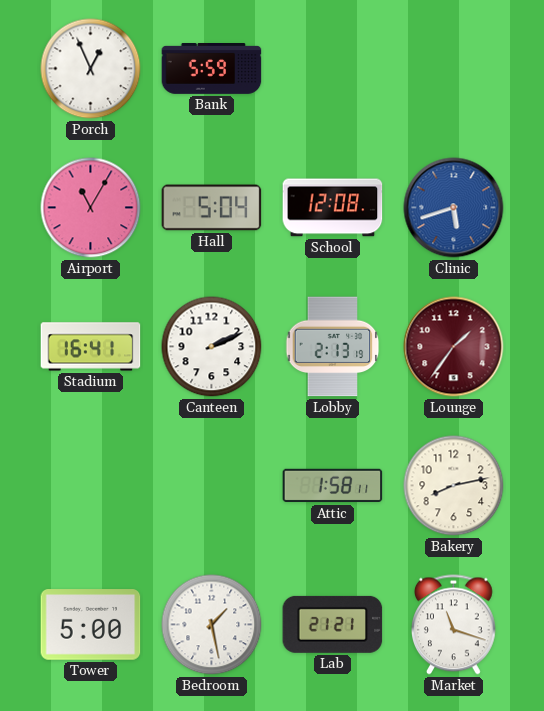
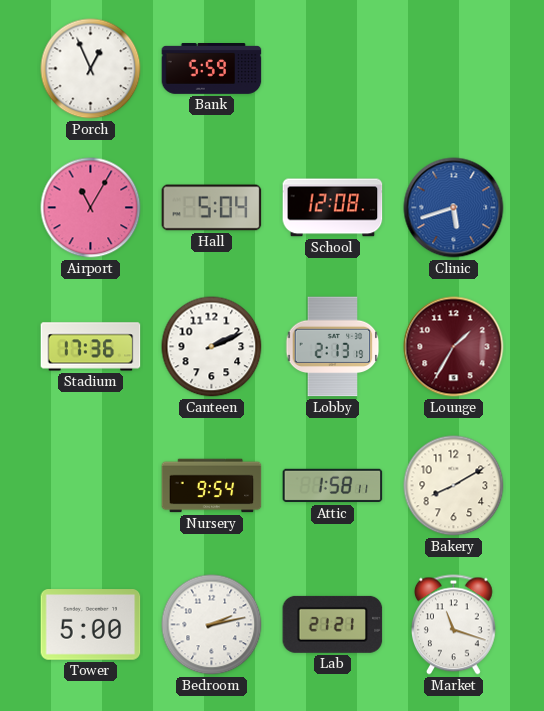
Stadium: 16:41 -> 17:36 (91, 347)
Lounge: 1:36 -> 1:35 (454, 347)
Nursery: none -> 9:54 (212, 486)
Bakery: 8:13 -> 8:10 (454, 486)
Bedroom: 1:28 -> 2:13 (212, 625)
